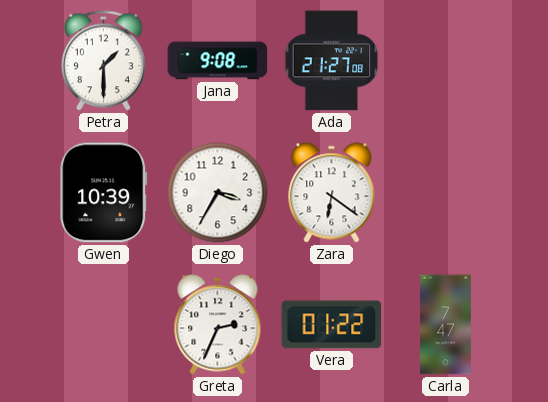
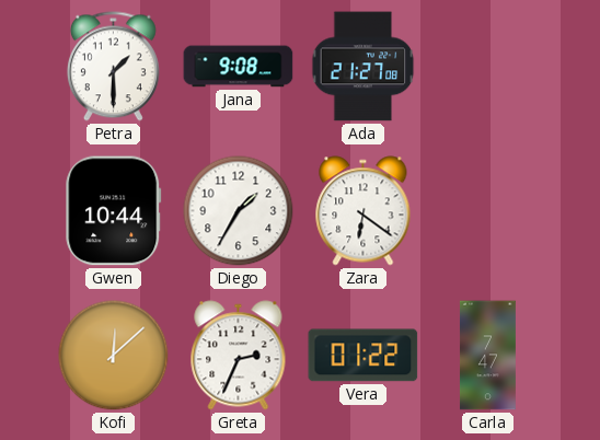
Gwen: 10:39 -> 10:44 (114, 211)
Diego: 3:35 -> 1:35 (239, 211)
Kofi: none -> 12:08 (114, 356)
